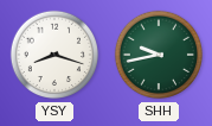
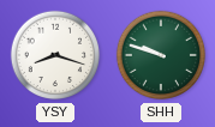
SHH: 9:43 -> 9:48 (161, 55)
